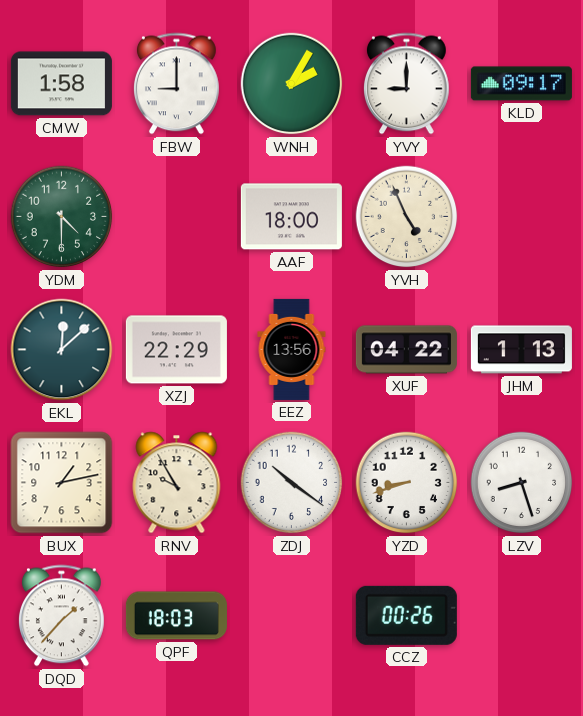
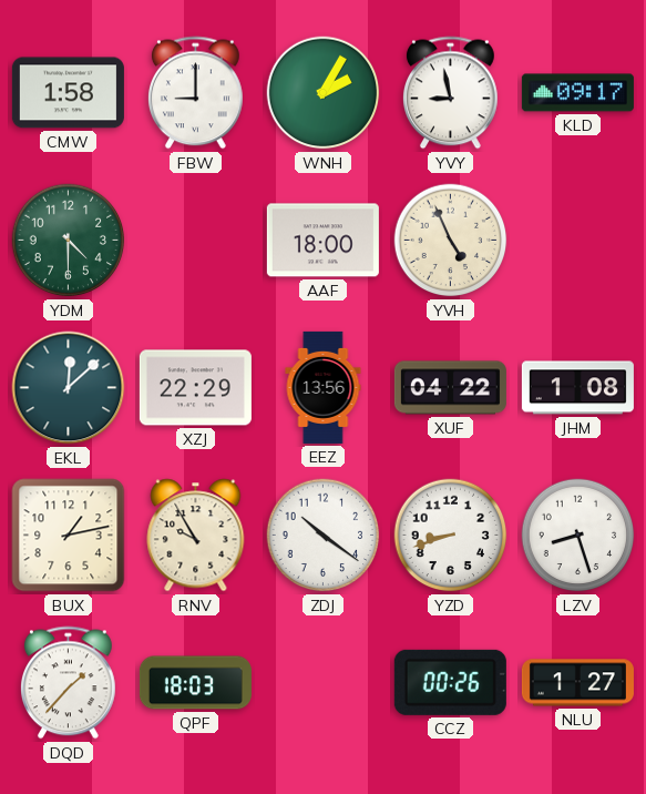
YVY: 9:00 -> 8:58 (451, 93)
JHM: 1:13 -> 1:08 (577, 388)
NLU: none -> 1:27 (577, 683)
